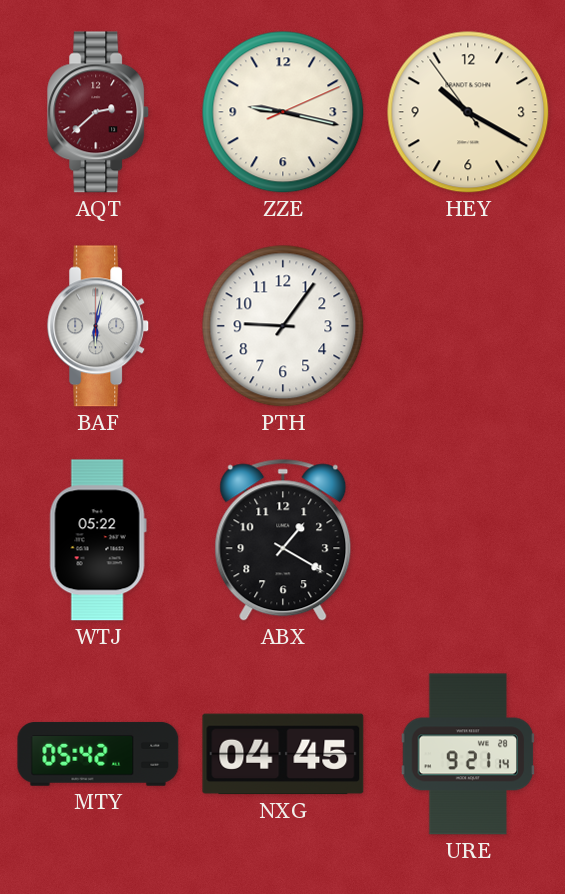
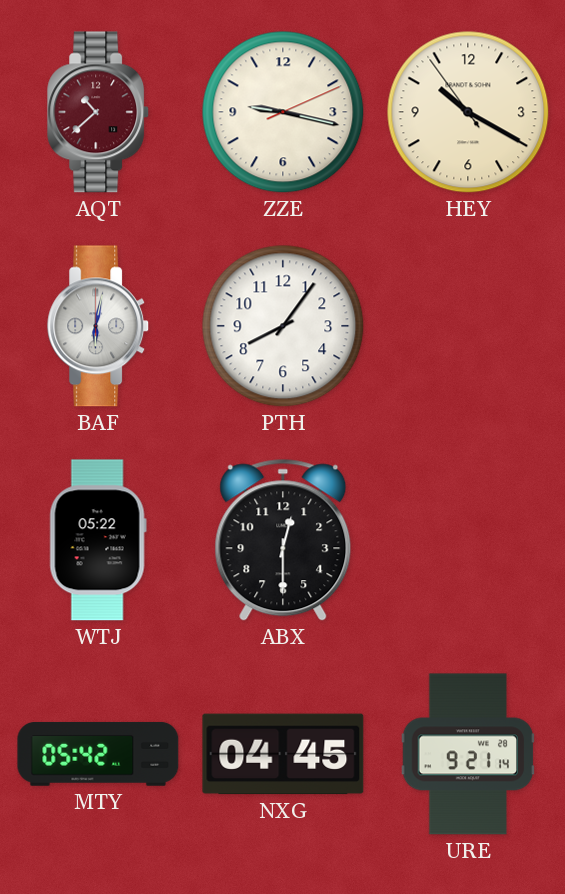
AQT: 2:38 -> 10:38 (99, 112)
PTH: 9:06 -> 8:06 (283, 326)
ABX: 1:20 -> 12:30 (283, 540)
